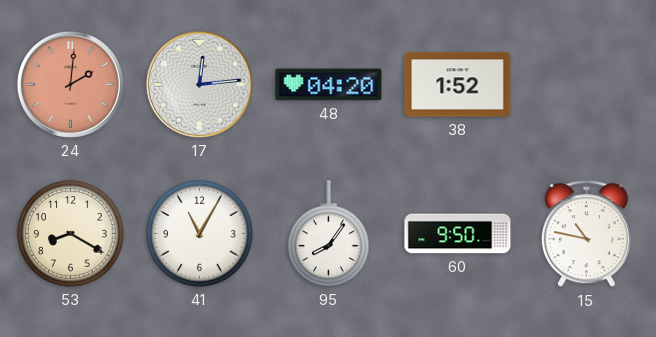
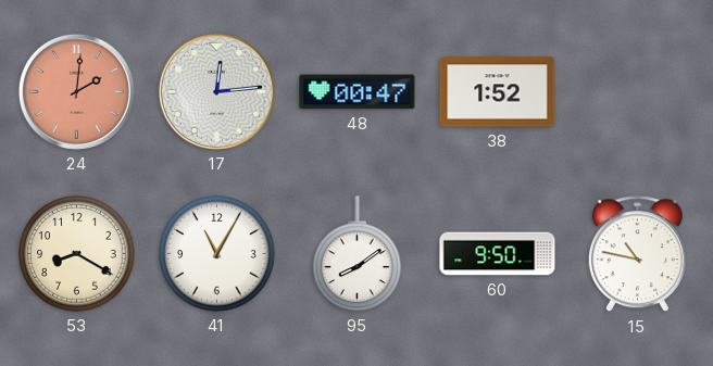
48: 04:20 -> 00:47 (358, 92)
95: 8:06 -> 8:09 (358, 254)
